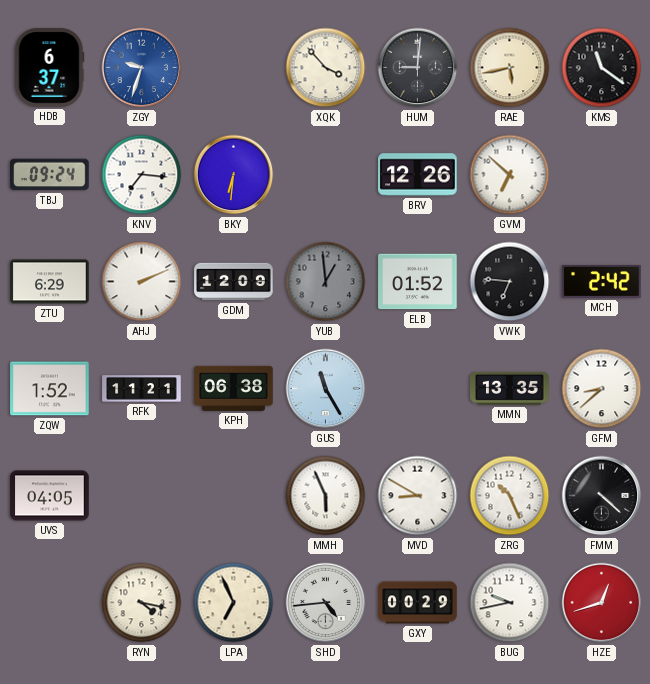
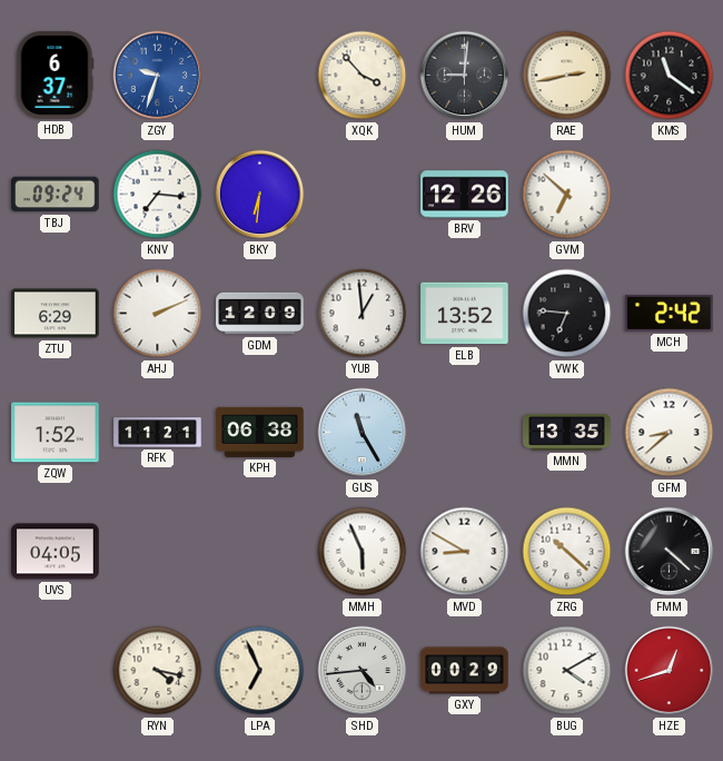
RAE: 5:43 -> 2:43 (567, 76)
YUB dial: grey -> white (363, 314)
ELB: 01:52 -> 13:52 (465, 314)
ZRG: 10:26 -> 10:22 (567, 552)
BUG: 9:43 -> 4:10 (567, 671)
